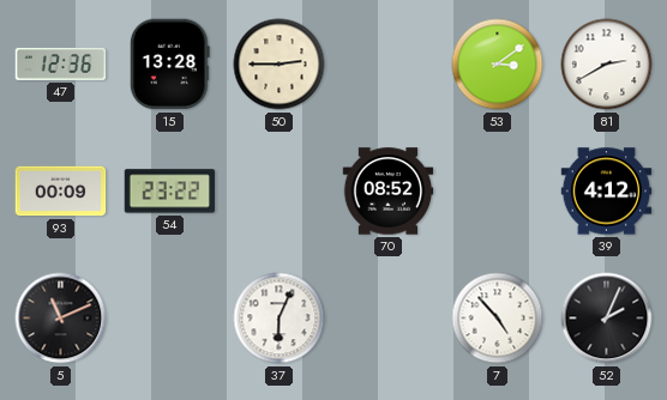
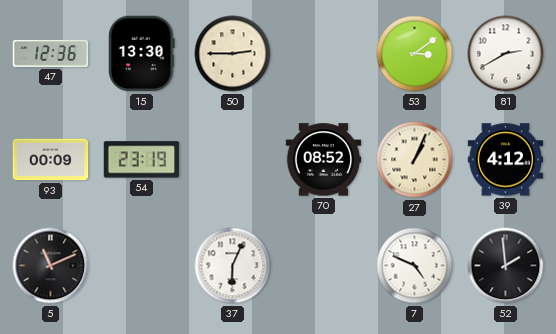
15: 13:28 -> 13:30 (141, 54)
54: 23:22 -> 23:19 (142, 160)
27: none -> 1:04 (415, 160)
7: 4:53 -> 4:49 (415, 266)
52: 2:04 -> 1:59 (506, 266)
